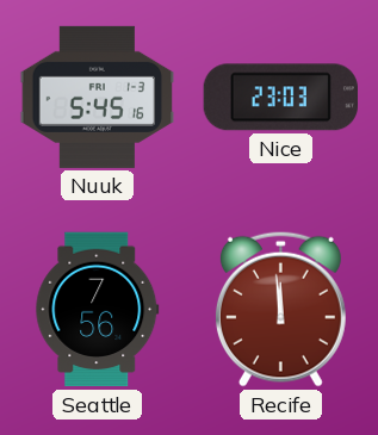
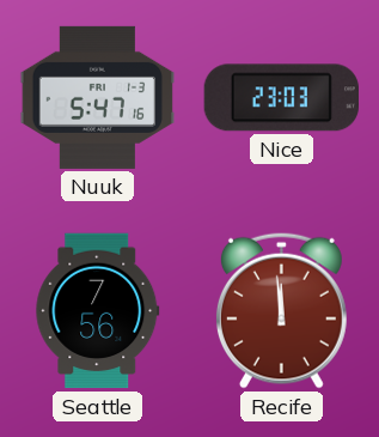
Nuuk: 5:45 -> 5:47 (98, 97)
